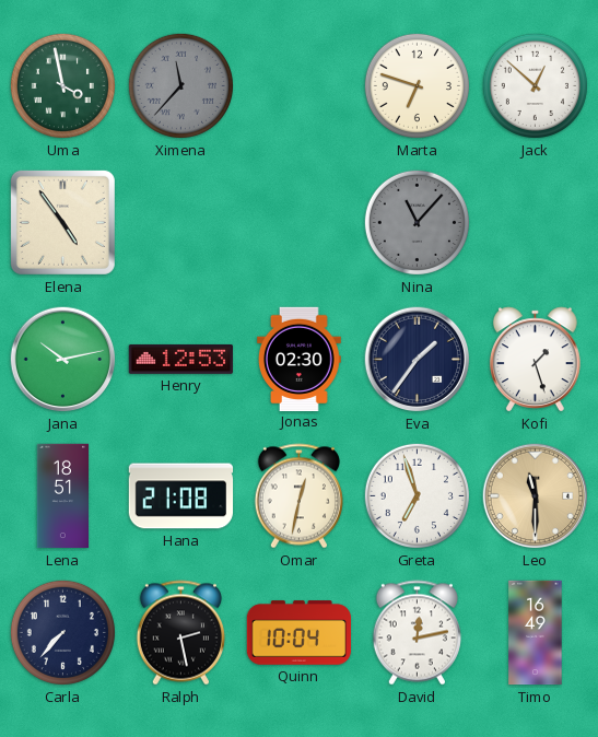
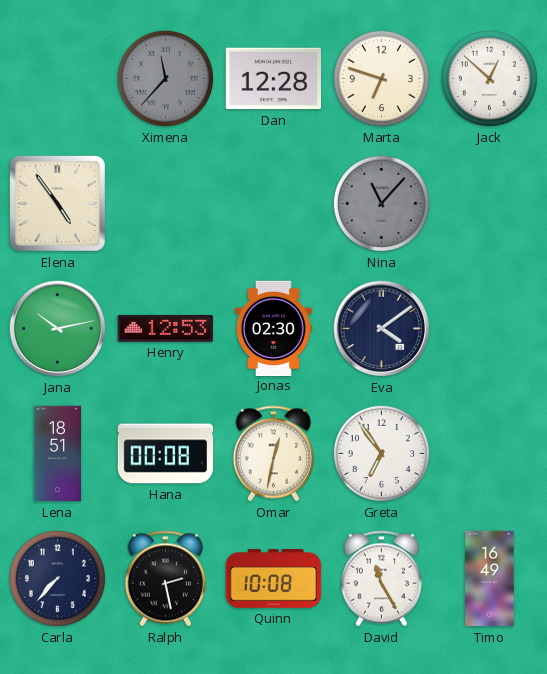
Uma: 3:58 -> none (62, 85)
Dan: none -> 12:28 (273, 79)
Eva: 1:36 -> 4:09 (382, 329)
Kofi: 1:27 -> none (535, 360)
Hana: 21:08 -> 00:08 (166, 454)
Greta: 6:57 -> 6:54 (381, 453)
Leo: 11:30 -> none (536, 496)
Quinn: 10:04 -> 10:08 (274, 579)
David: 12:13 -> 11:25 (381, 579)
